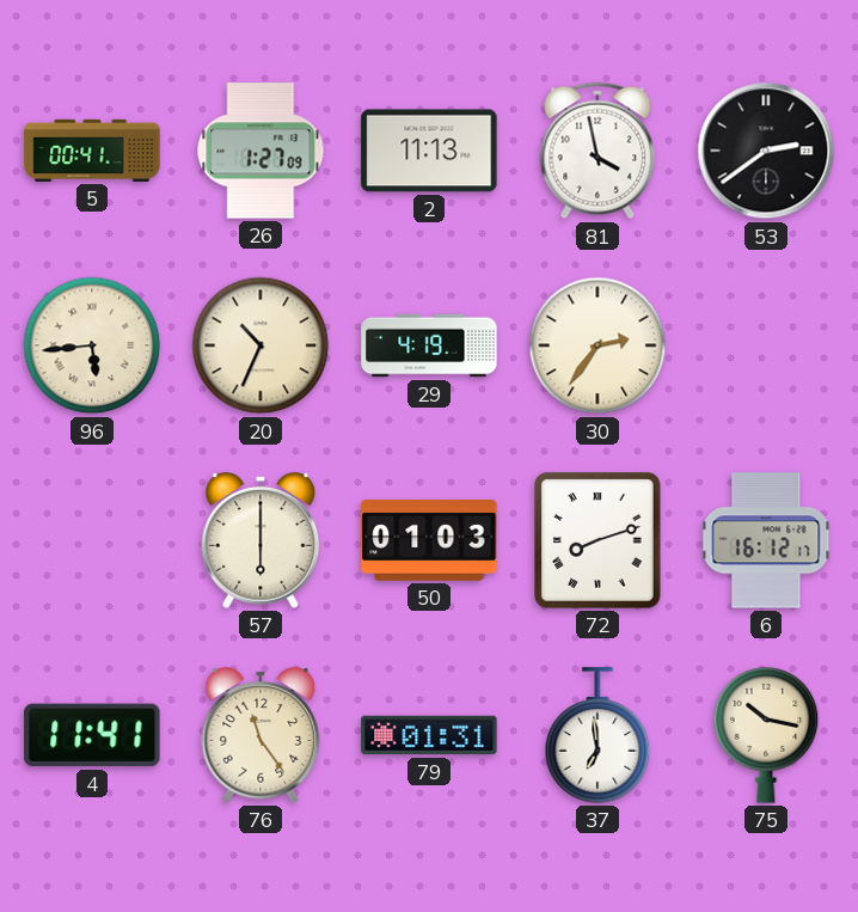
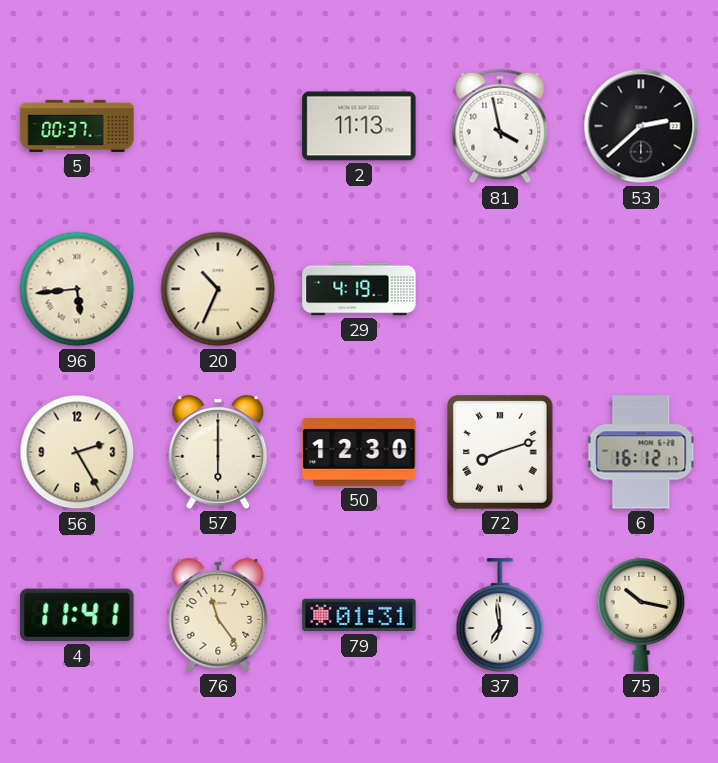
5: 00:41 -> 00:37 (77, 126)
26: 1:27 -> none (261, 151)
53: 2:39 -> 2:38 (641, 126)
30: 2:36 -> none (597, 345)
56: none -> 2:25 (77, 452)
50: 01:03 -> 12:30 (359, 453)
